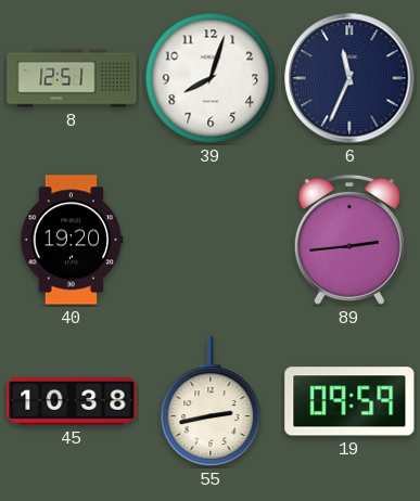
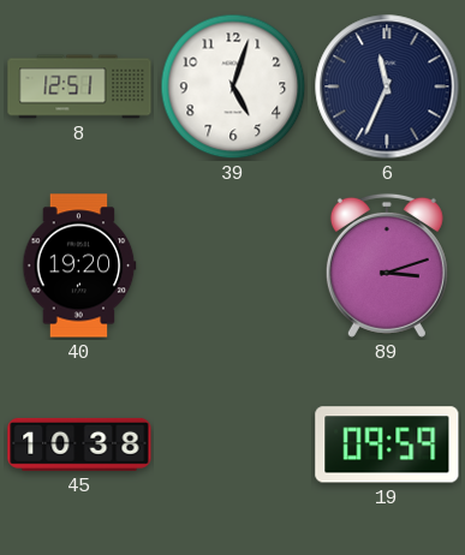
39: 8:03 -> 5:03 (233, 86)
89: 2:44 -> 3:12 (387, 265)
55: 2:43 -> none (211, 401)
